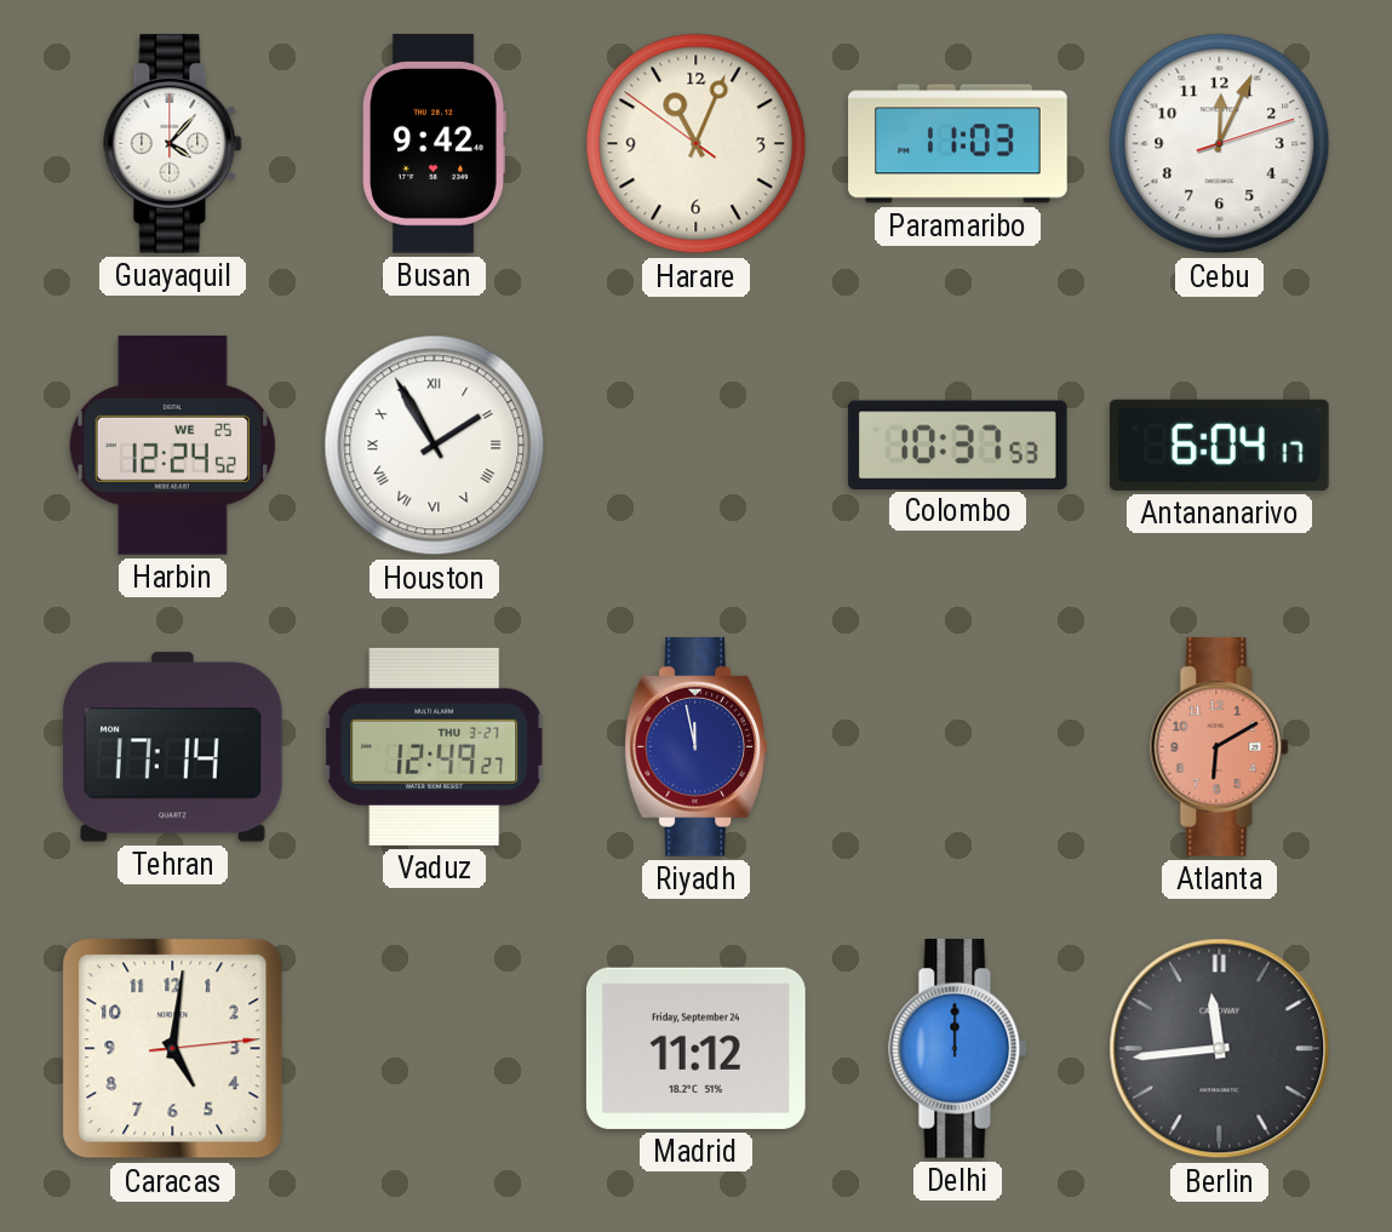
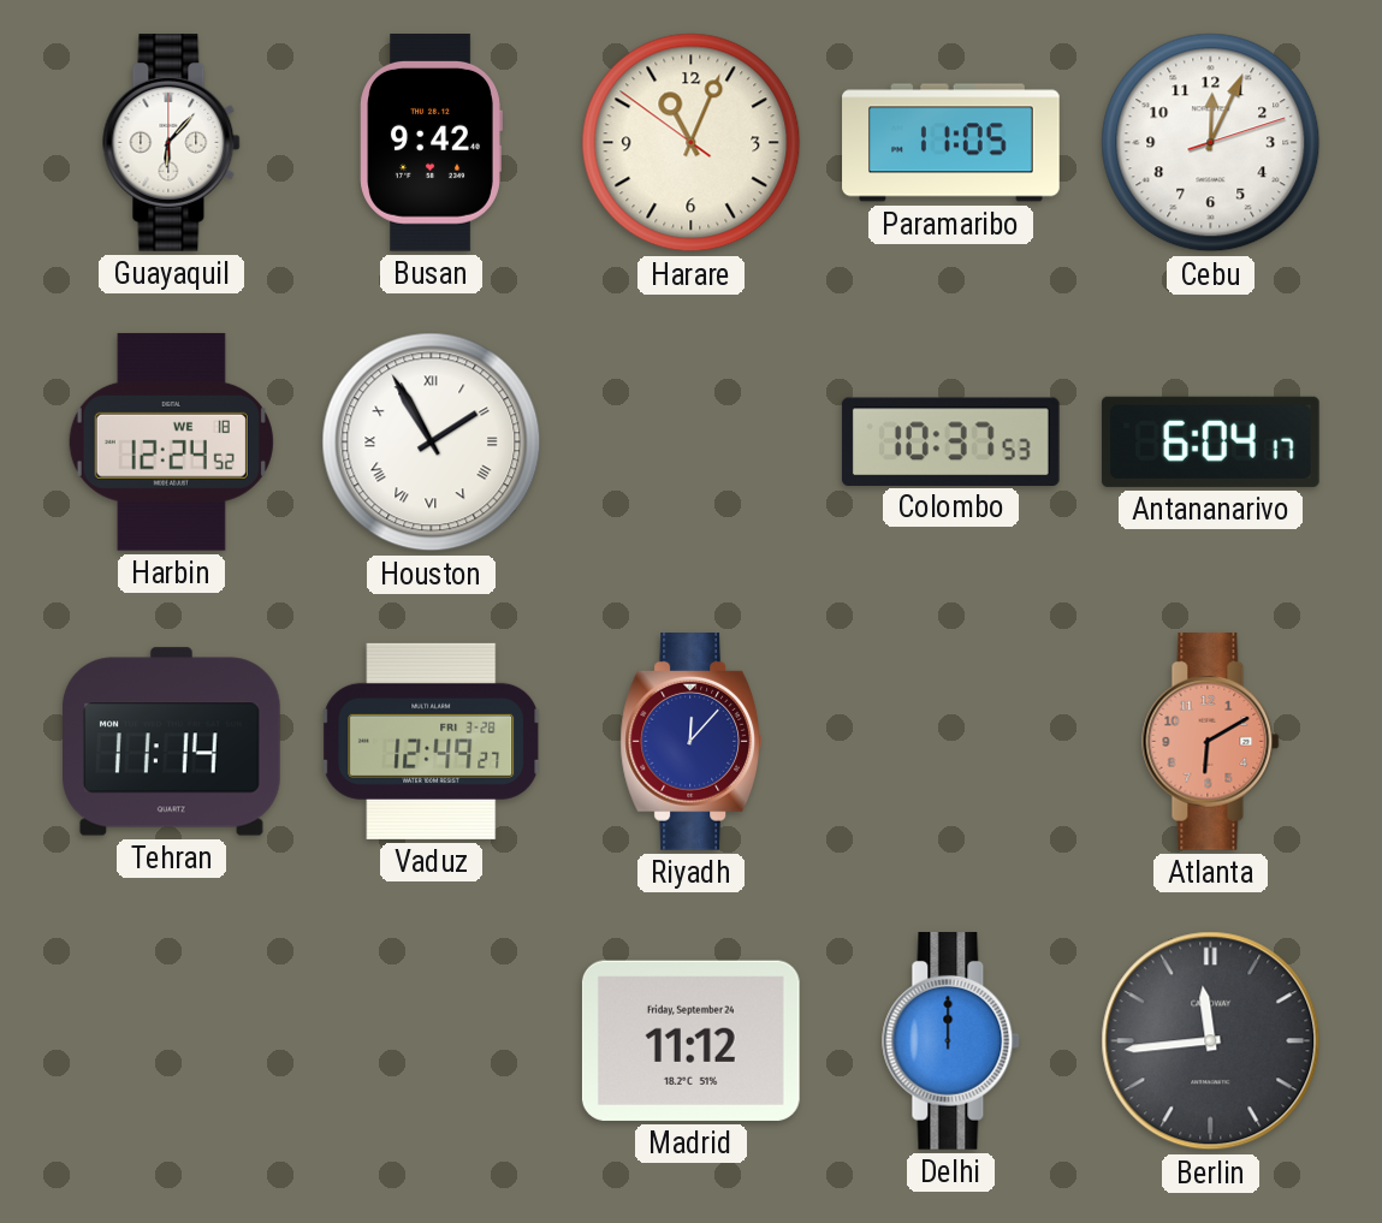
Guayaquil: 4:07 -> 6:07 (172, 143)
Paramaribo: 11:03 -> 11:05 (951, 143)
Harbin date: WE 25 -> WE 18 (171, 441)
Tehran: 17:14 -> 11:14 (172, 742)
Vaduz date: THU 3-27 -> FRI 3-28 (432, 741)
Riyadh: 11:58 -> 12:07 (690, 742)
Caracas: 5:01 -> none (173, 1049)
